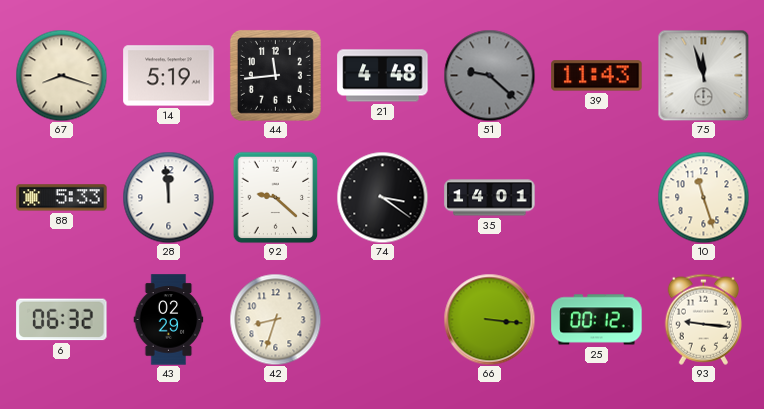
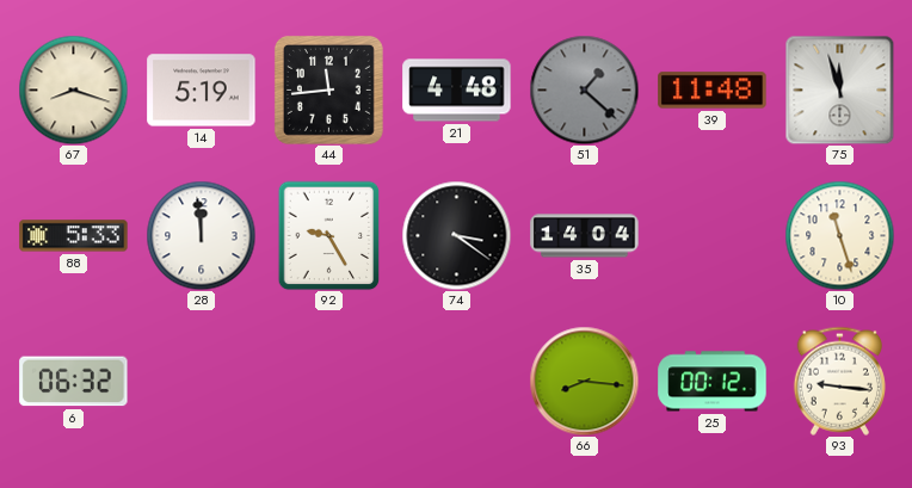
51: 9:22 -> 1:22 (584, 89)
39: 11:43 -> 11:48 (713, 91)
92: 9:22 -> 9:25 (329, 235)
35: 14:01 -> 14:04 (585, 236)
43: 02:29 -> none (169, 320)
42: 8:33 -> none (275, 319)
66: 3:16 -> 8:16 (584, 381)
